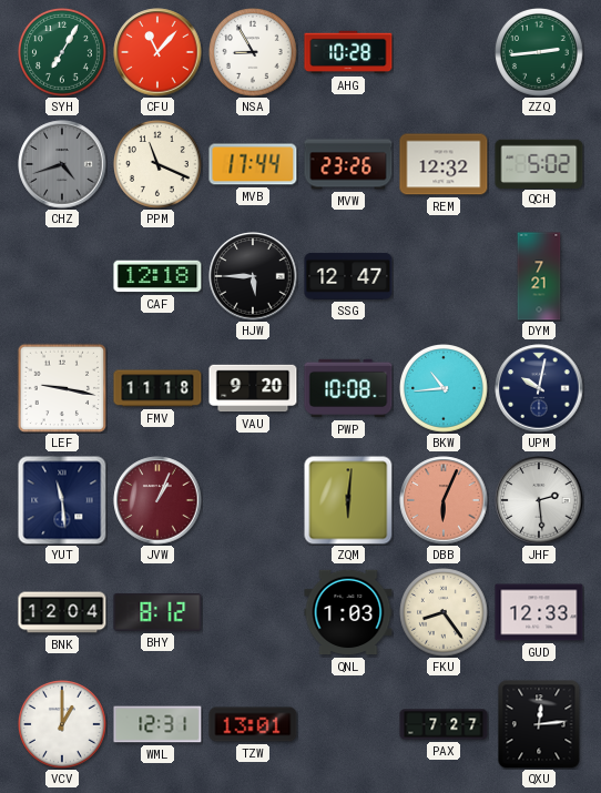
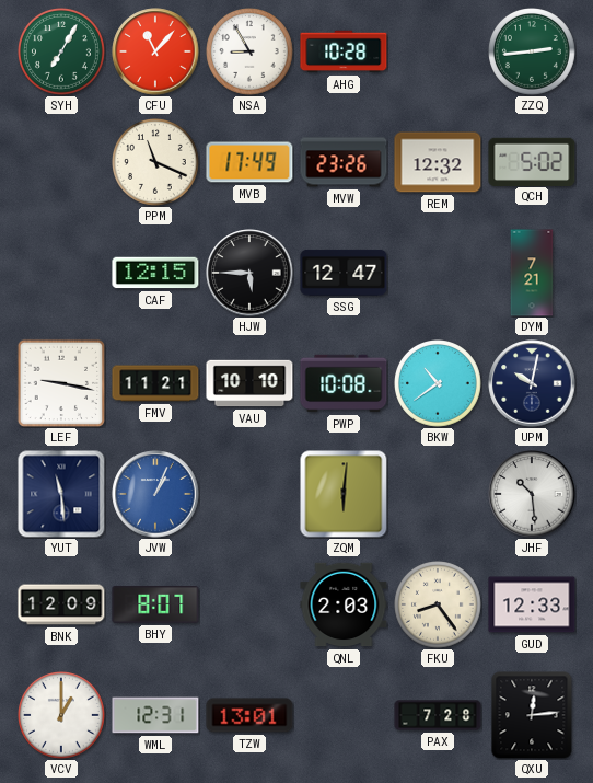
CHZ: 4:42 -> none (62, 164)
MVB: 17:44 -> 17:49 (249, 162)
CAF: 12:18 -> 12:15 (155, 273)
FMV: 11:18 -> 11:21 (155, 383)
VAU: 9:20 -> 10:10 (249, 383)
BKW: 10:44 -> 10:39 (439, 384)
JVW dial: burgundy -> blue (155, 494)
DBB: 6:04 -> none (444, 500)
JHF: 2:29 -> 10:29 (532, 494)
BNK: 12:04 -> 12:09 (61, 604)
BHY: 8:12 -> 8:07 (155, 604)
QNL: 1:03 -> 2:03 (344, 604)
PAX: 7:27 -> 7:28 (438, 715)
